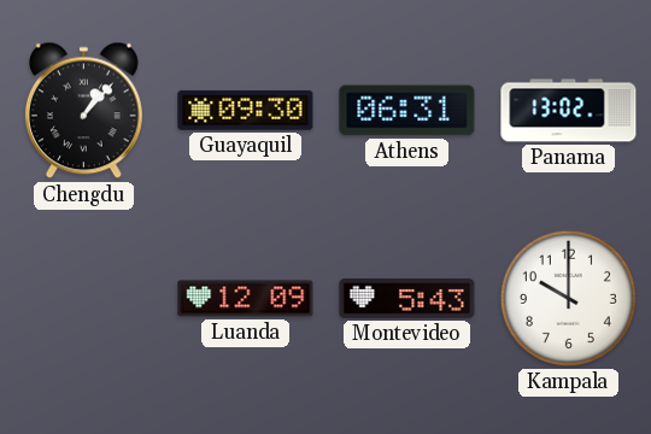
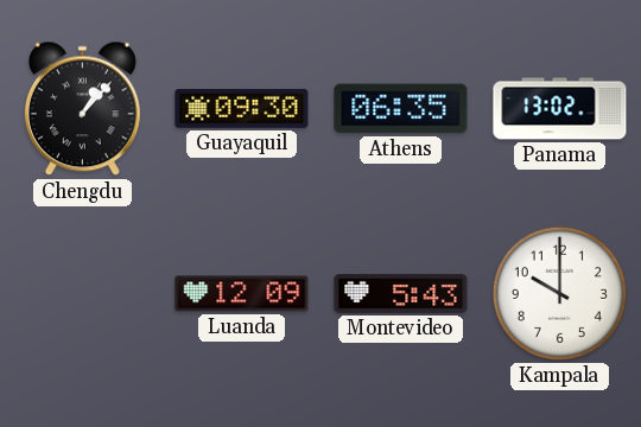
Athens: 06:31 -> 06:35 (401, 109)
